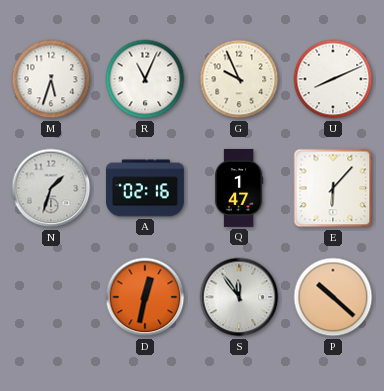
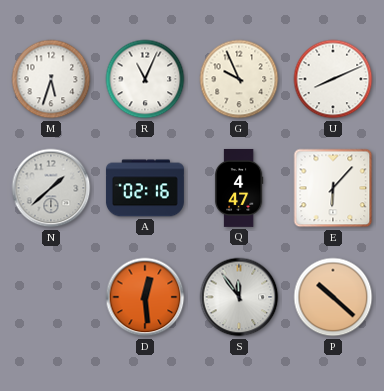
N: 1:33 -> 1:38 (51, 188)
Q: 1:47 -> 4:47 (239, 188)
D: 12:32 -> 12:29 (145, 297)
